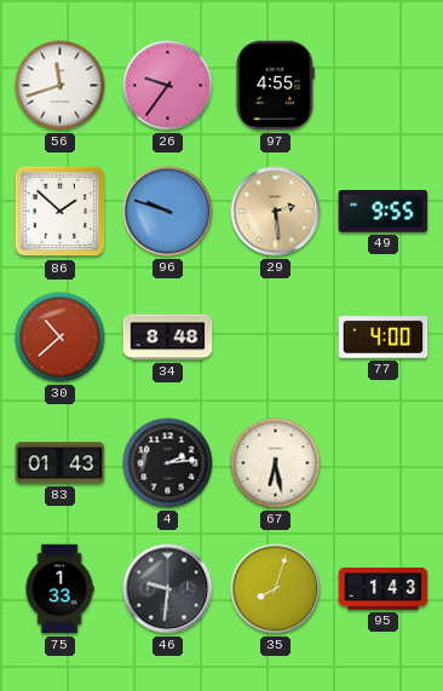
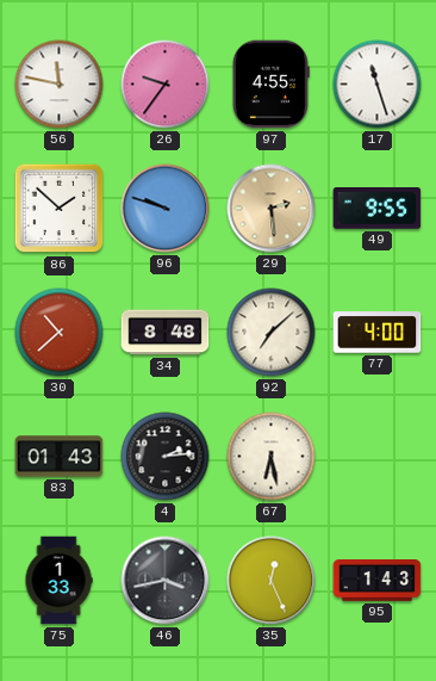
56: 11:42 -> 11:47 (60, 85)
17: none -> 11:27 (378, 85)
92: none -> 7:08 (272, 333)
46: 9:31 -> 3:43 (166, 581)
35: 8:03 -> 12:26 (272, 581)
